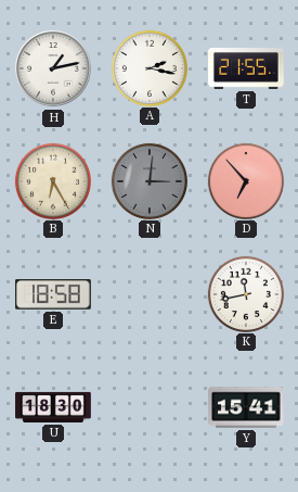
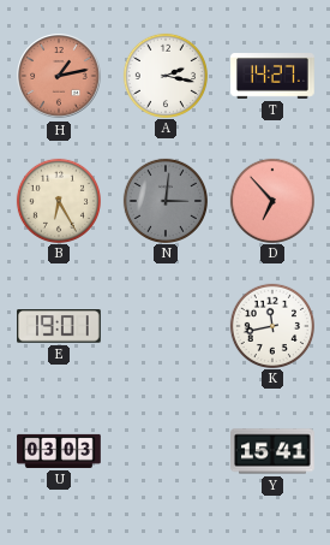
H dial: white -> salmon (59, 76)
T: 21:55 -> 14:27 (272, 77)
E: 18:58 -> 19:01 (60, 326)
U: 18:30 -> 03:03 (59, 451)
